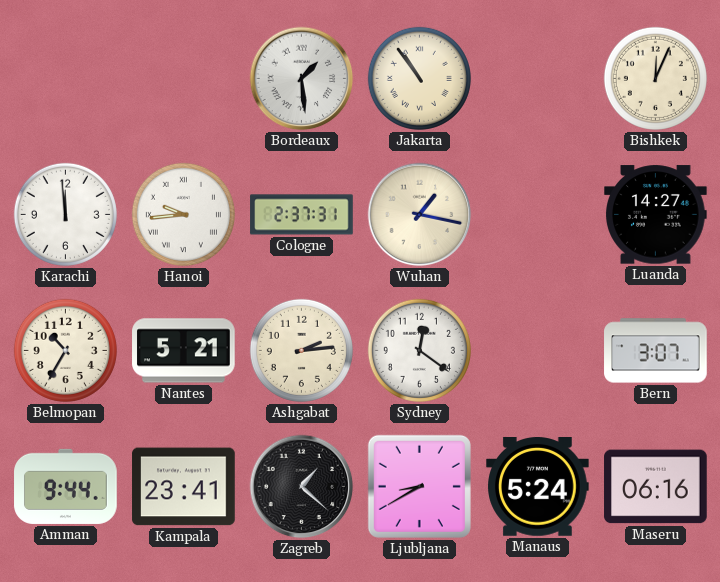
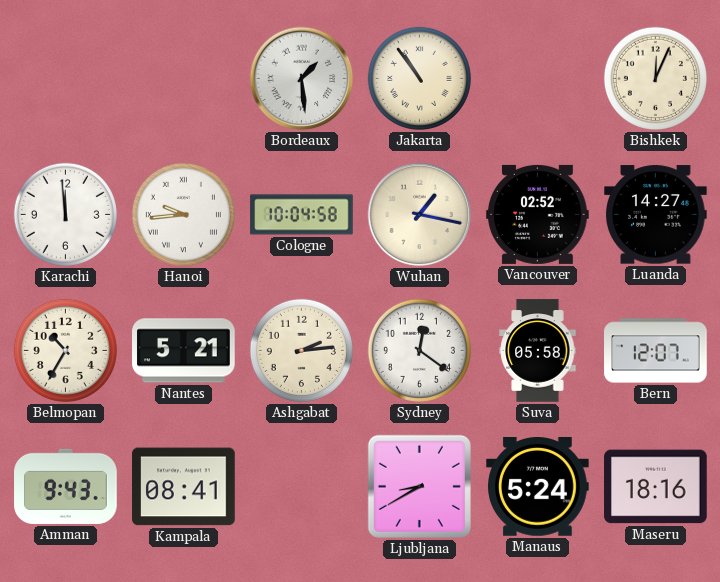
Cologne: 2:37 -> 10:04 (302, 215)
Vancouver: none -> 02:52 (538, 214)
Suva: none -> 05:58 (538, 351)
Bern: 3:07 -> 12:07 (656, 351)
Amman: 9:44 -> 9:43 (66, 486)
Kampala: 23:41 -> 08:41 (184, 487)
Zagreb: 1:22 -> none (302, 487)
Maseru: 06:16 -> 18:16 (656, 487)
